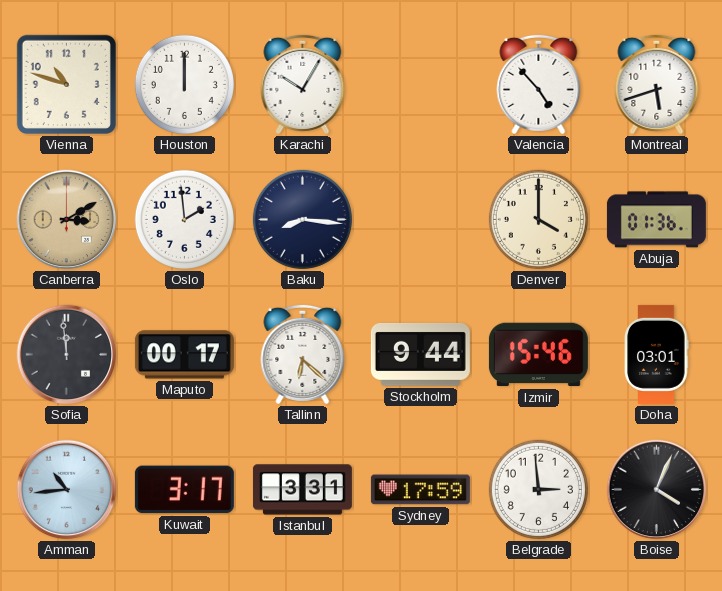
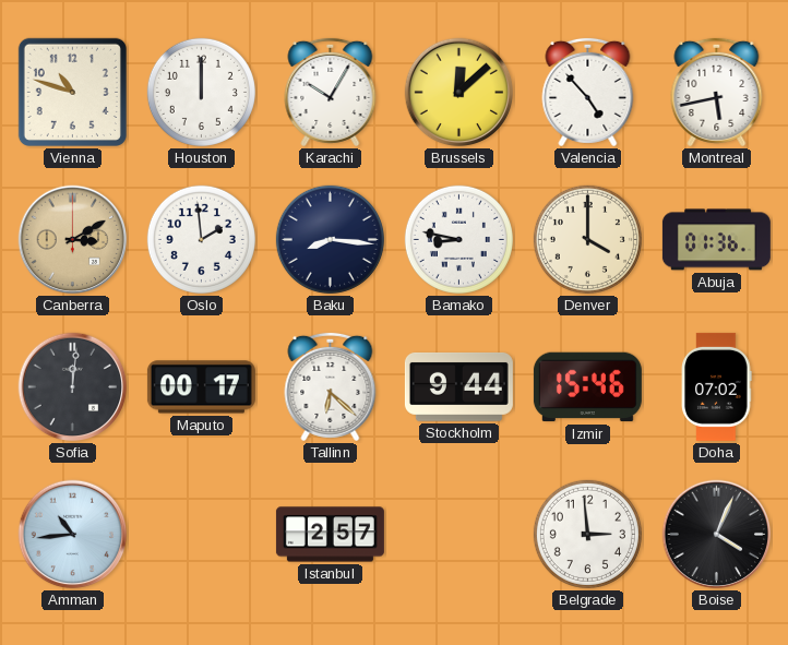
Brussels: none -> 12:08 (459, 93)
Montreal: 5:42 -> 5:43 (717, 92)
Bamako: none -> 8:47 (458, 239)
Sofia: 11:59 -> 12:01 (73, 387)
Doha: 03:01 -> 07:02 (717, 386)
Kuwait: 3:17 -> none (184, 490)
Istanbul: 3:31 -> 2:57 (330, 535)
Sydney: 17:59 -> none (420, 490)
